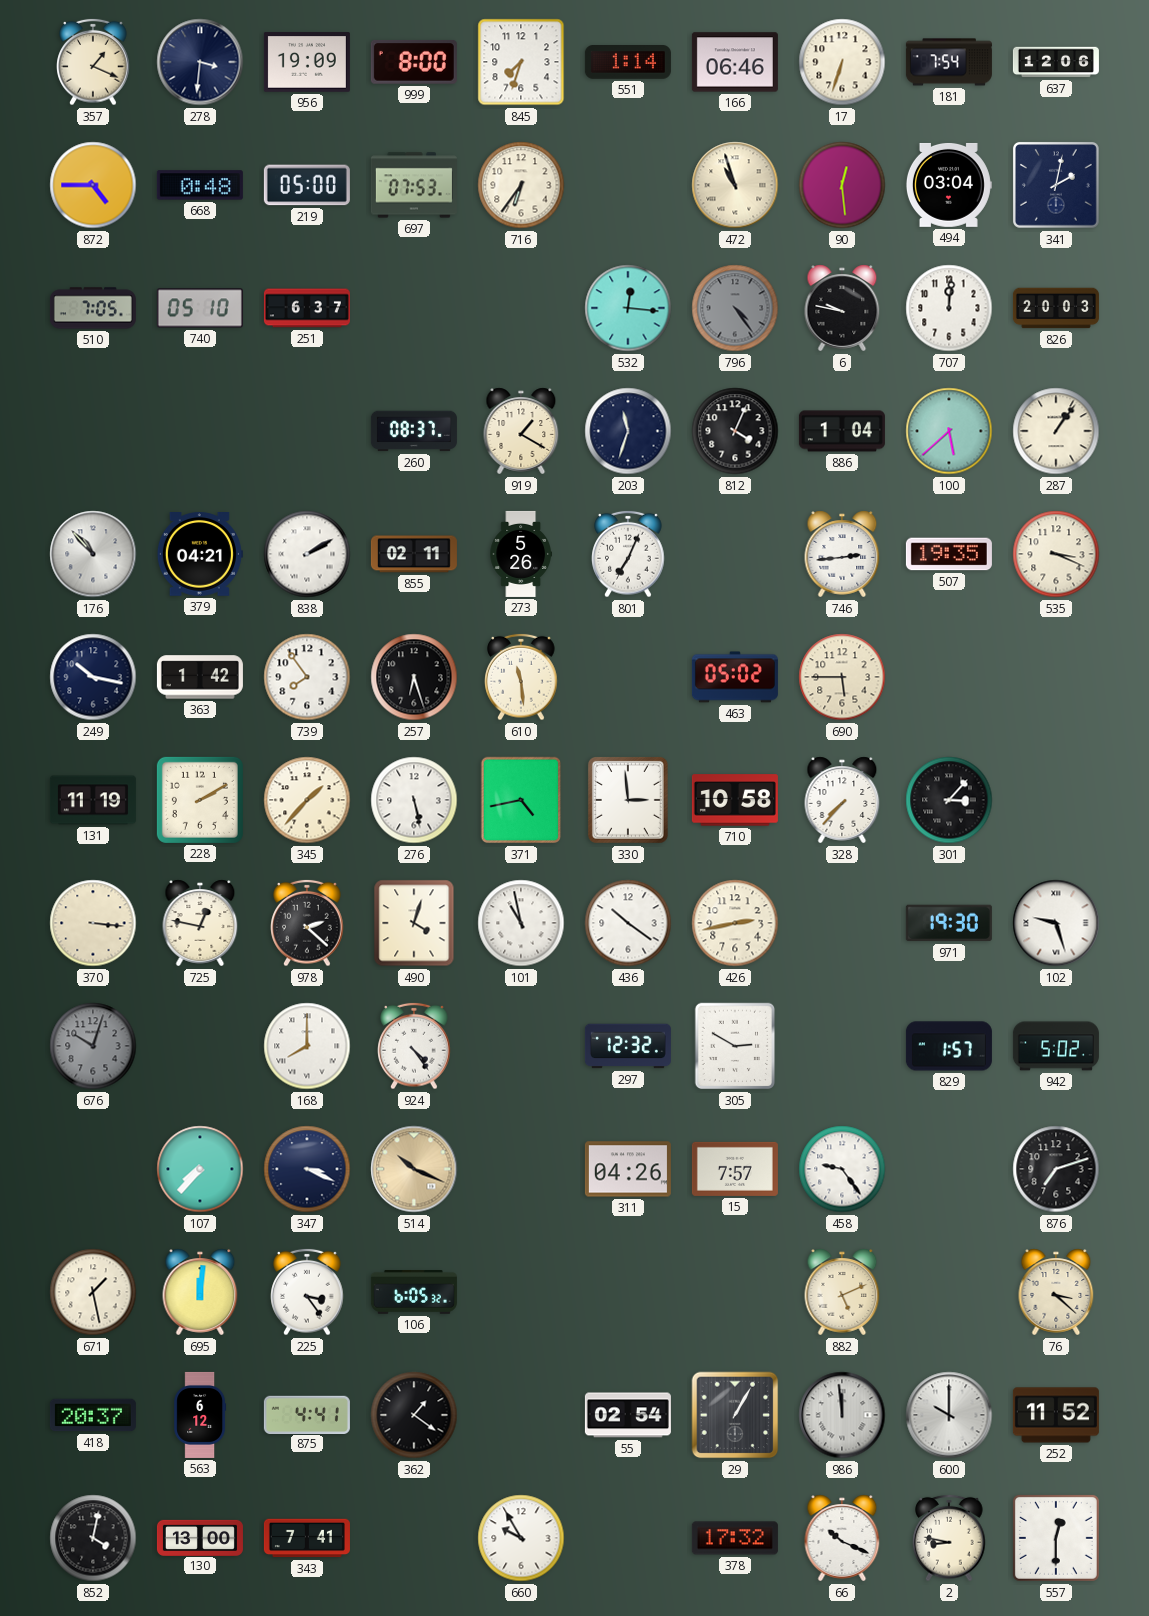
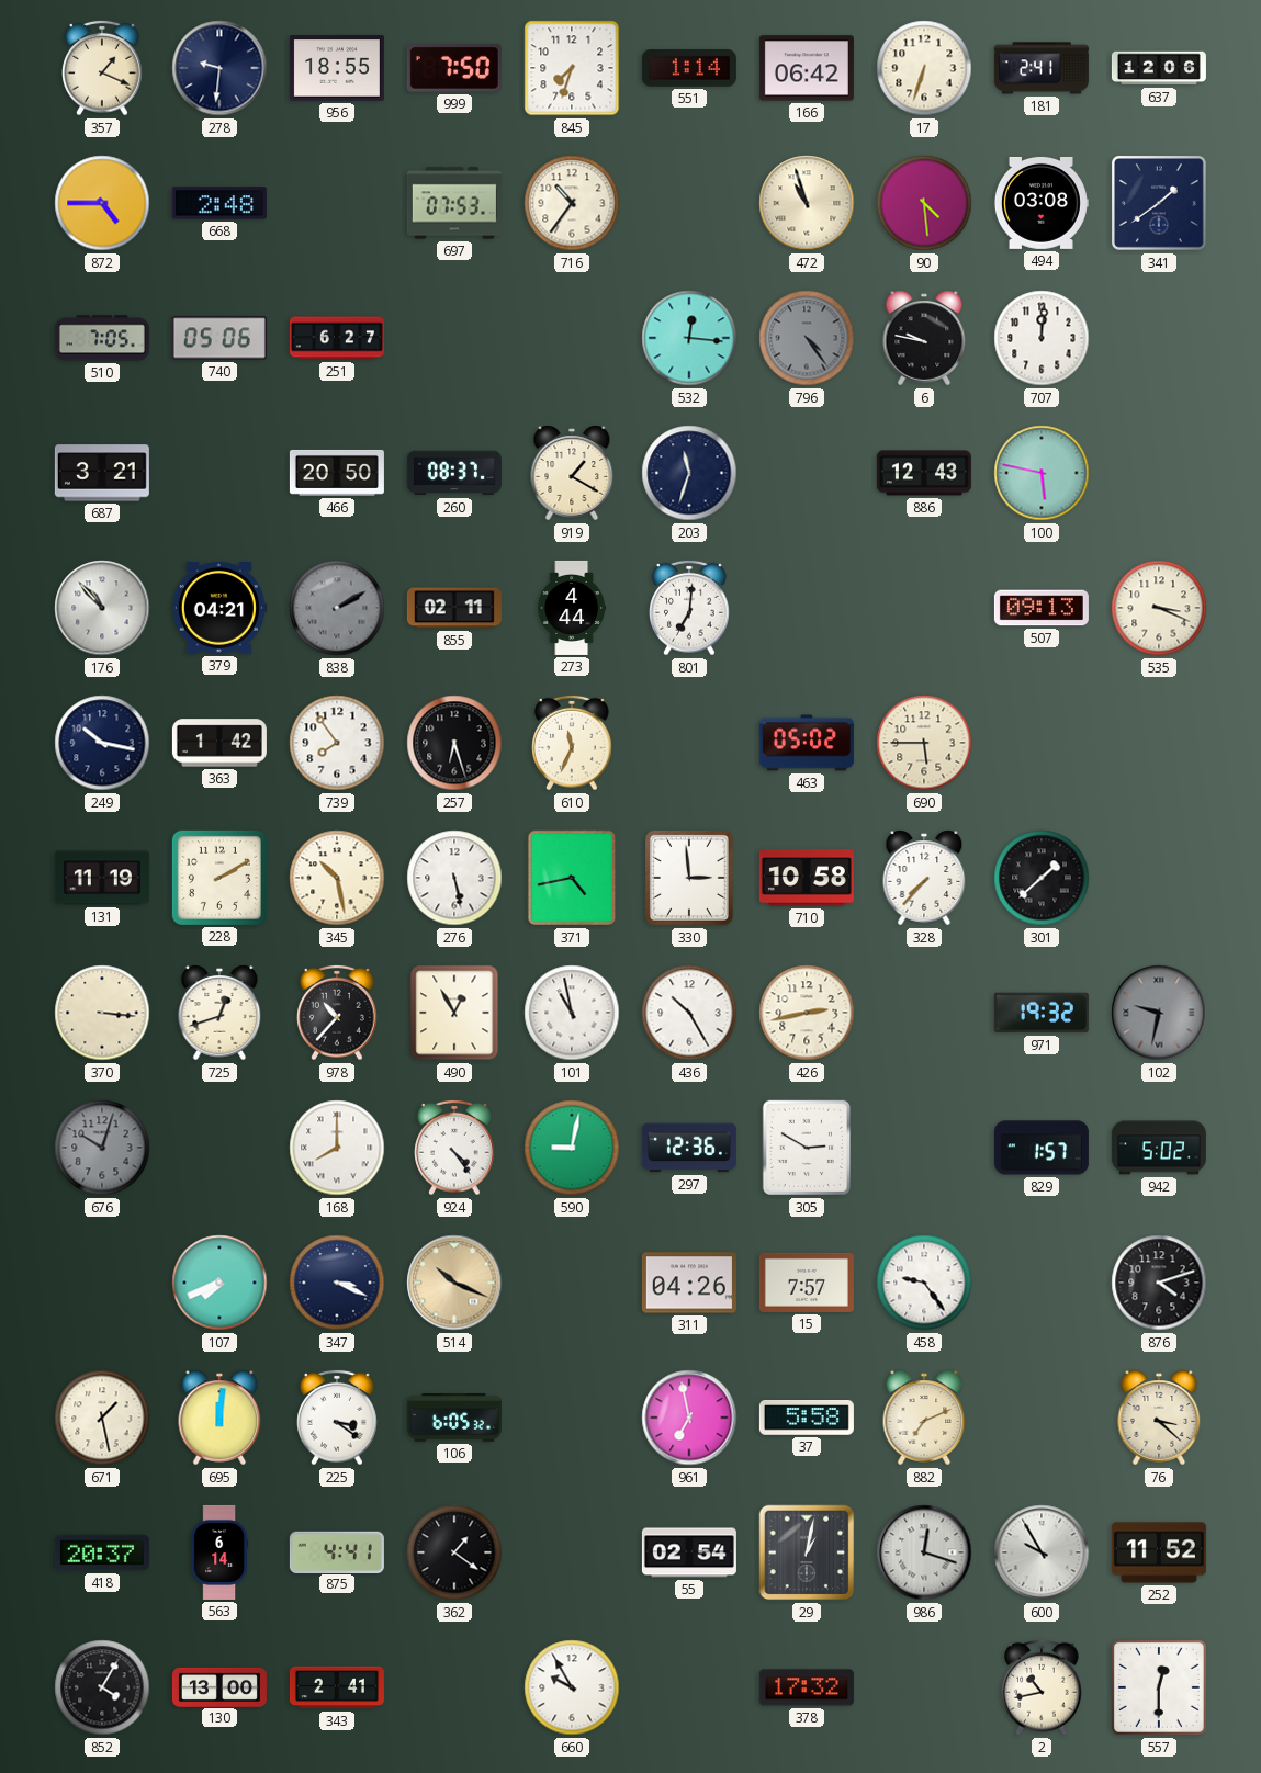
278: 3:31 -> 9:31 (219, 68)
956: 19:09 -> 18:55 (337, 68)
999: 8:00 -> 7:50 (454, 68)
166: 06:46 -> 06:42 (807, 68)
181: 7:54 -> 2:41 (1042, 68)
668: 0:48 -> 2:48 (219, 203)
219: 05:00 -> none (307, 185)
716: 6:36 -> 10:36 (572, 203)
90: 12:29 -> 4:29 (924, 203)
494: 03:04 -> 03:08 (1040, 203)
341: 2:02 -> 1:39 (1159, 203)
740: 05:10 -> 05:06 (219, 338)
251: 6:37 -> 6:27 (337, 338)
826: 20:03 -> none (1056, 308)
687: none -> 3:21 (102, 473)
466: none -> 20:50 (337, 473)
812: 4:04 -> none (735, 431)
886: 1:04 -> 12:43 (924, 473)
100: 5:38 -> 5:47 (1042, 473)
287: 1:06 -> none (1056, 431)
838 dial: white -> grey (337, 608)
273: 5:26 -> 4:44 (572, 608)
801: 7:04 -> 7:01 (689, 608)
746: 2:44 -> none (842, 554)
507: 19:35 -> 09:13 (1042, 608)
610: 11:29 -> 11:34 (572, 743)
345: 1:37 -> 10:28 (337, 878)
301: 3:07 -> 1:38 (1042, 878)
725: 12:47 -> 12:42 (219, 1013)
978: 2:22 -> 10:37 (337, 1013)
490: 4:03 -> 12:55 (454, 1013)
436: 10:21 -> 10:25 (689, 1013)
971: 19:30 -> 19:32 (1042, 1013)
102: 9:27 -> 9:32 (1159, 1013)
102 dial: white -> grey (1159, 1013)
590: none -> 9:02 (572, 1148)
297: 12:32 -> 12:36 (689, 1148)
107: 7:37 -> 7:41 (219, 1283)
876: 7:12 -> 4:12 (1159, 1283)
225: 3:24 -> 3:21 (337, 1418)
961: none -> 6:58 (689, 1418)
37: none -> 5:58 (807, 1419)
882: 5:11 -> 7:11 (924, 1418)
563: 6:12 -> 6:14 (219, 1552)
29: 1:05 -> 1:02 (807, 1552)
986: 11:59 -> 12:18 (924, 1552)
600: 10:00 -> 9:55 (1042, 1552)
852: 4:02 -> 4:05 (102, 1687)
343: 7:41 -> 2:41 (337, 1687)
66: 10:19 -> none (842, 1538)
2: 8:47 -> 10:43 (1042, 1687)
